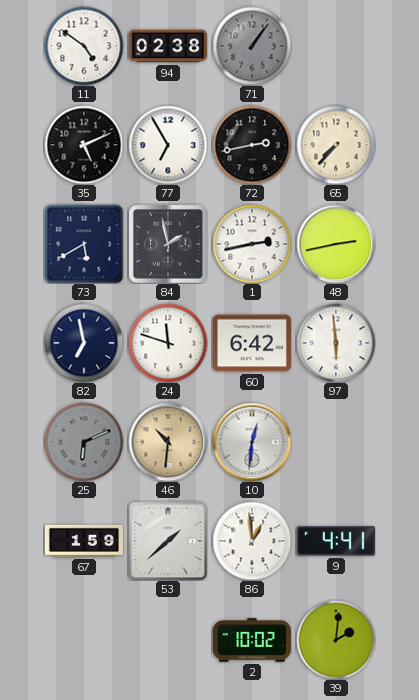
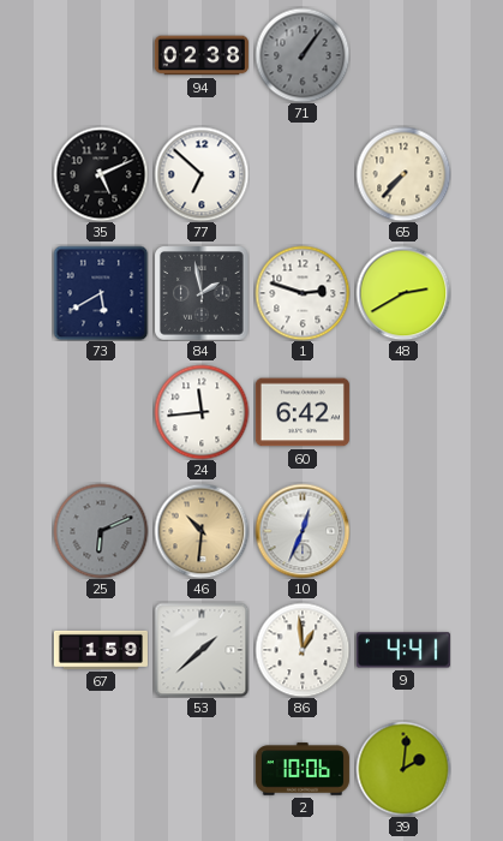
11: 4:51 -> none (84, 46)
77: 6:55 -> 6:52 (202, 174)
72: 2:43 -> none (252, 145)
1: 2:43 -> 2:48 (303, 293)
48: 2:43 -> 2:40 (403, 293)
82: 6:58 -> none (84, 343)
24: 11:48 -> 11:44 (202, 412)
97: 5:59 -> none (336, 343)
10: 12:31 -> 12:34 (303, 531)
2: 10:02 -> 10:06 (303, 769)
